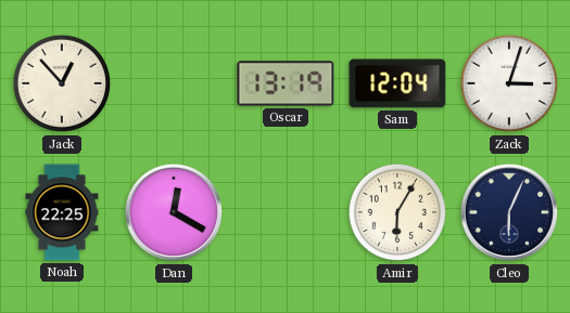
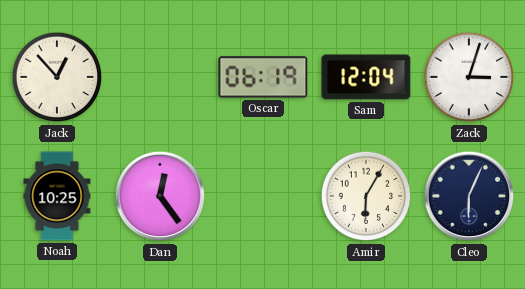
Oscar: 13:19 -> 06:19 (263, 77)
Noah: 22:25 -> 10:25 (57, 196)
Dan: 12:20 -> 12:24 (160, 196)
